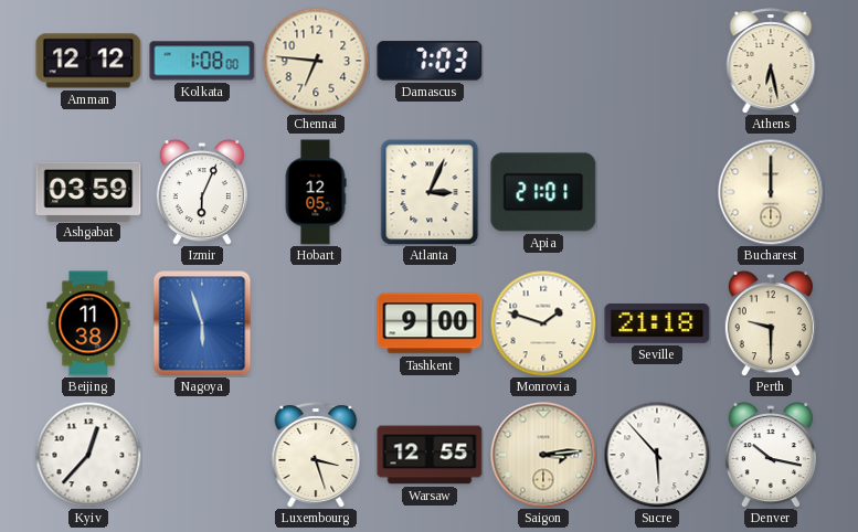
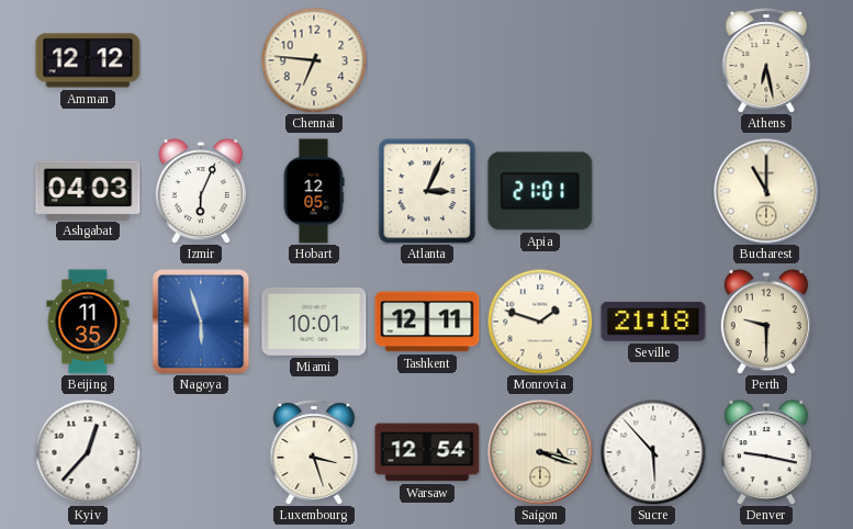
Kolkata: 1:08 -> none (202, 61)
Damascus: 7:03 -> none (430, 61)
Ashgabat: 03:59 -> 04:03 (88, 190)
Bucharest: 12:00 -> 11:00 (766, 191)
Beijing: 11:38 -> 11:35 (88, 322)
Miami: none -> 10:01 (314, 322)
Tashkent: 9:00 -> 12:11 (427, 322)
Warsaw: 12:55 -> 12:54 (427, 452)
Saigon: 3:14 -> 3:18 (540, 452)
Denver: 10:17 -> 9:17 (766, 452)
